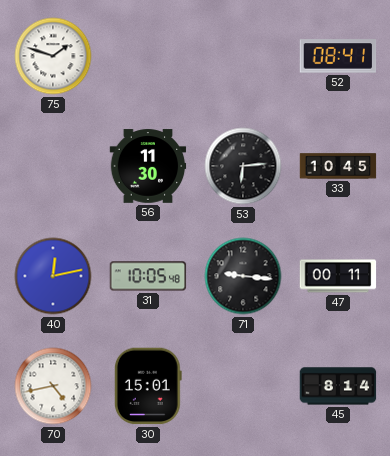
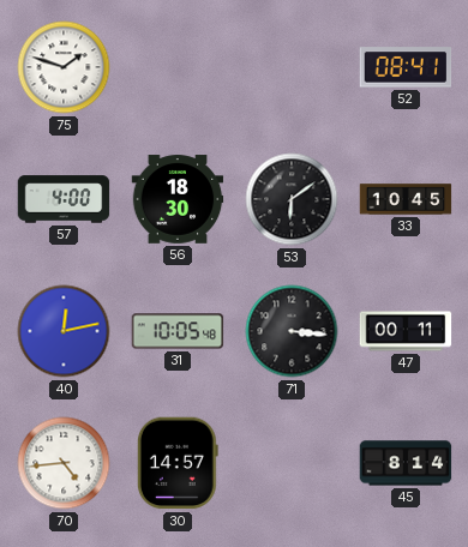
57: none -> 4:00 (64, 199)
56: 11:30 -> 18:30 (178, 199)
53: 6:14 -> 6:09 (292, 199)
71: 9:16 -> 3:16 (292, 331)
70: 4:43 -> 4:44 (64, 463)
30: 15:01 -> 14:57 (178, 463)
